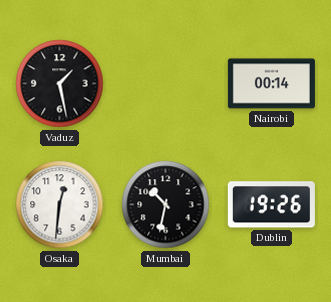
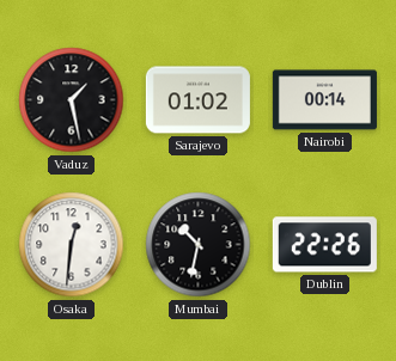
Sarajevo: none -> 01:02 (197, 100)
Dublin: 19:26 -> 22:26 (324, 245)
